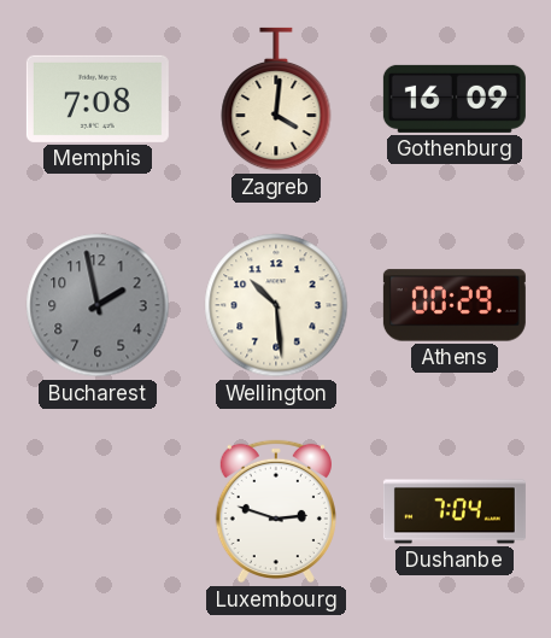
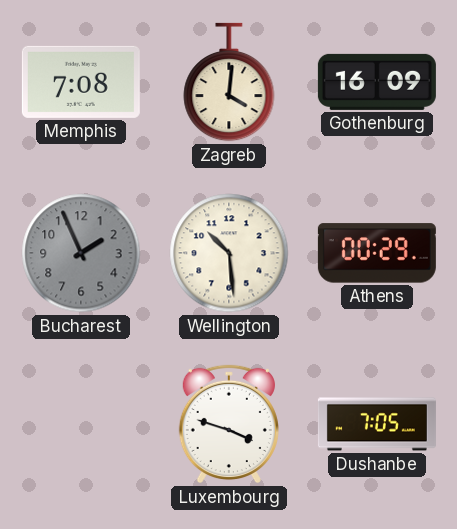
Bucharest: 1:58 -> 1:56 (81, 253)
Luxembourg: 2:48 -> 3:48 (229, 424)
Dushanbe: 7:04 -> 7:05 (377, 424)
